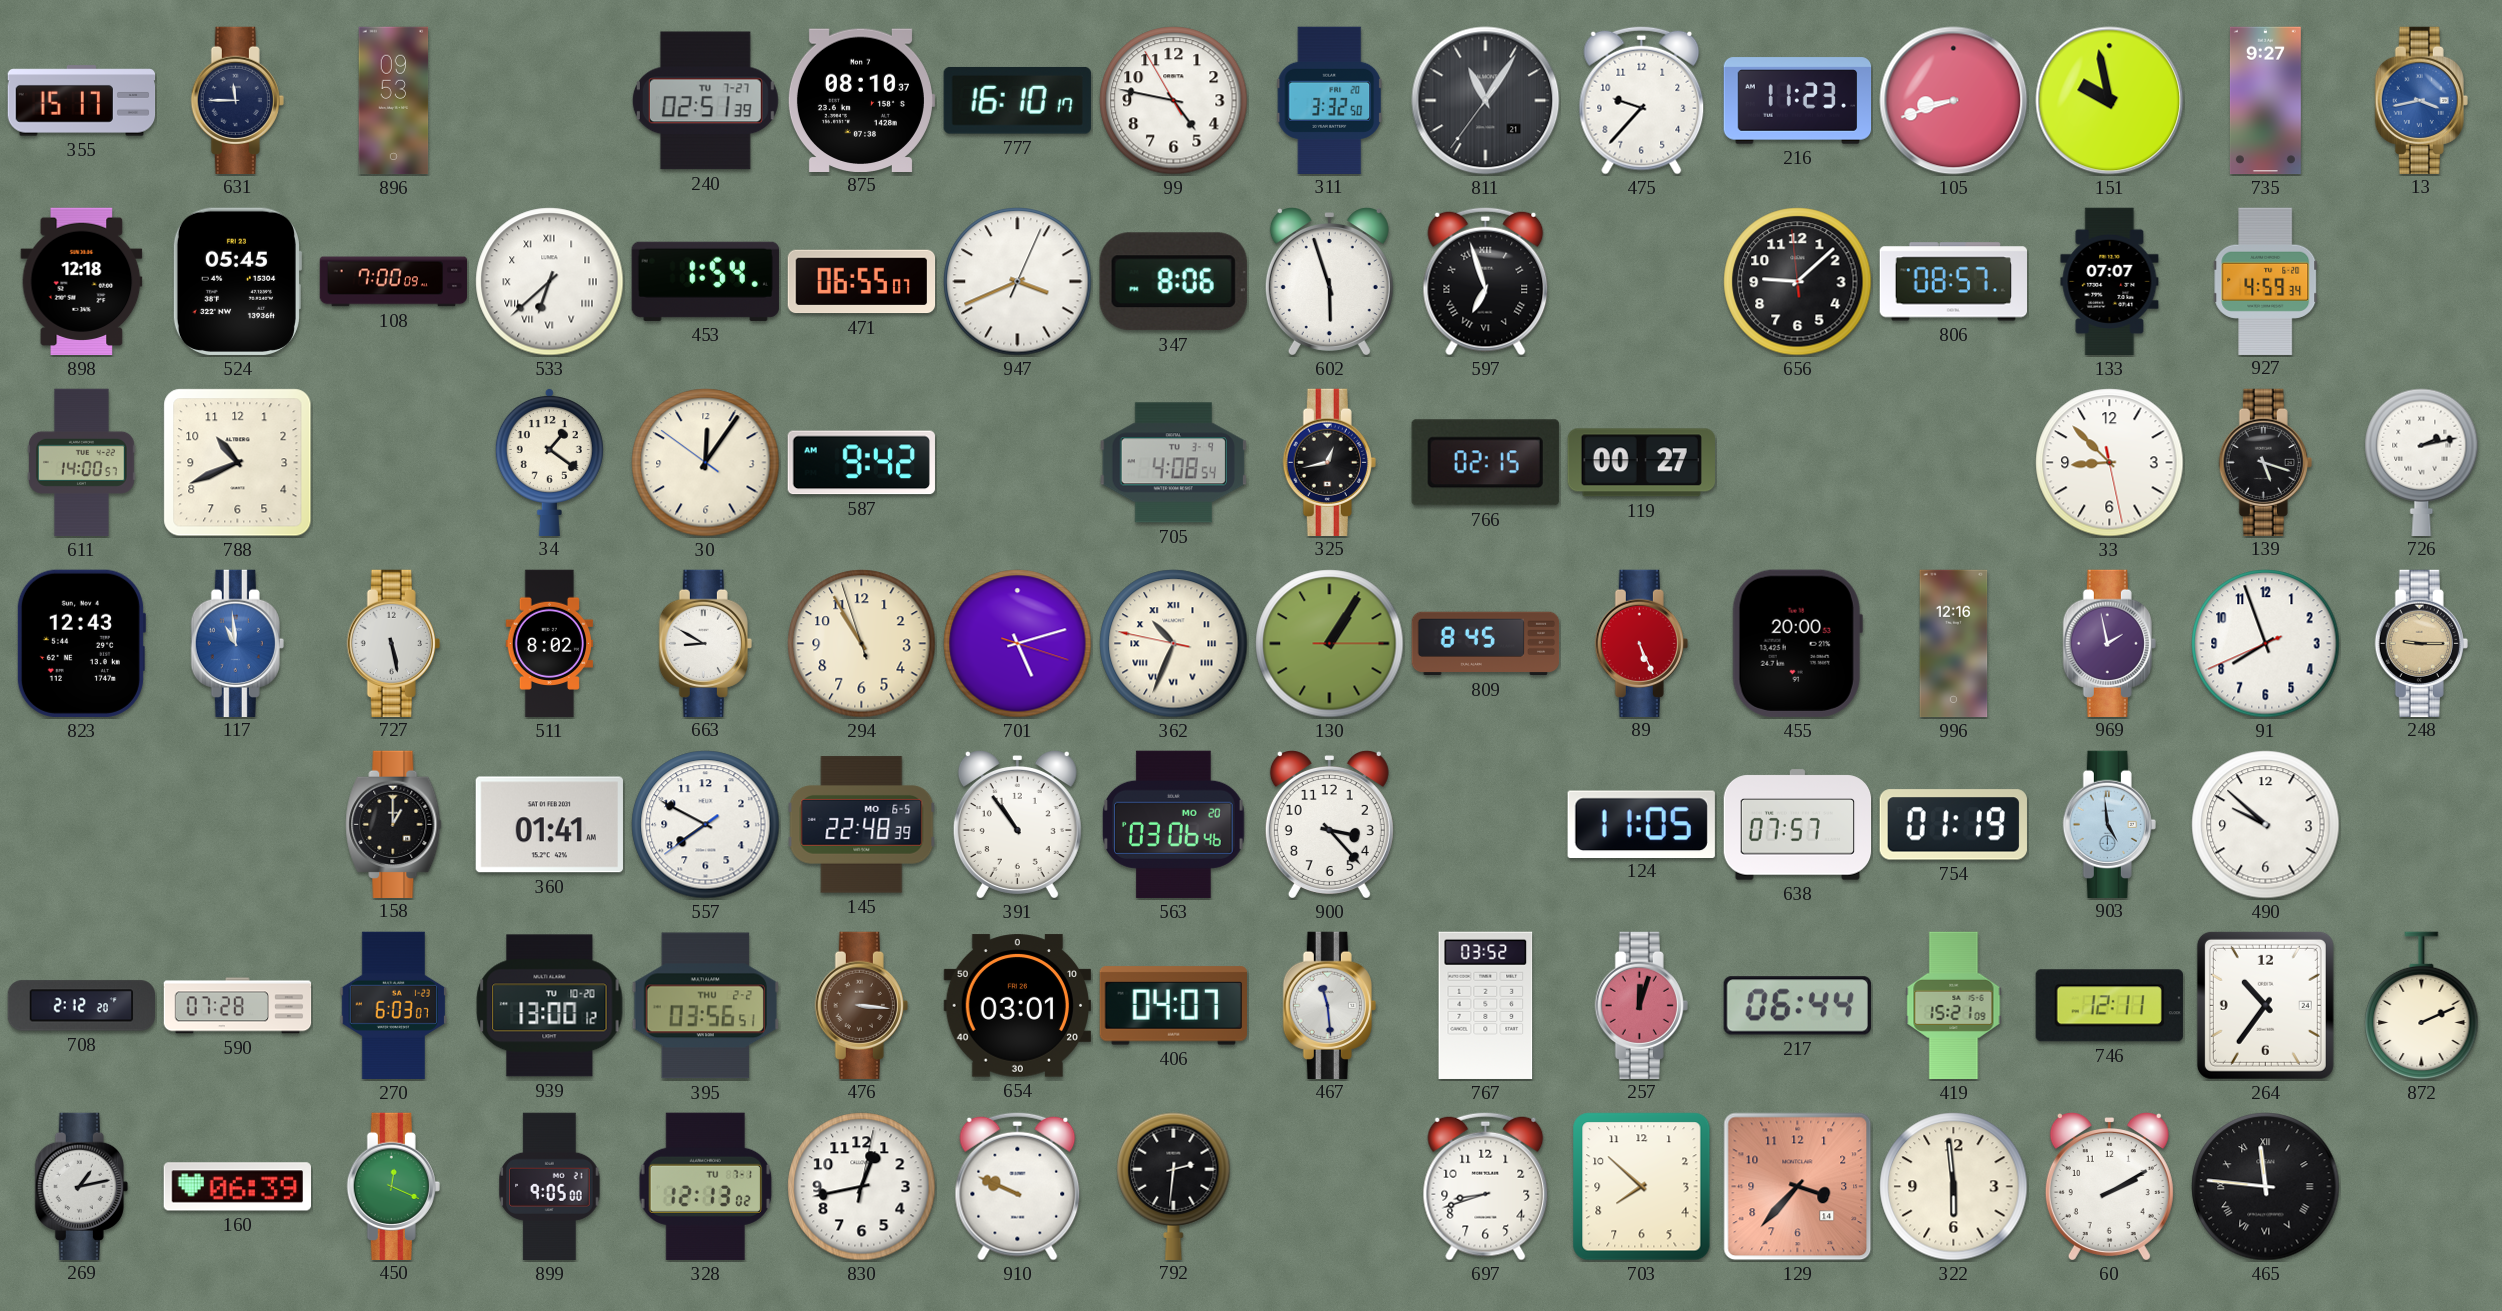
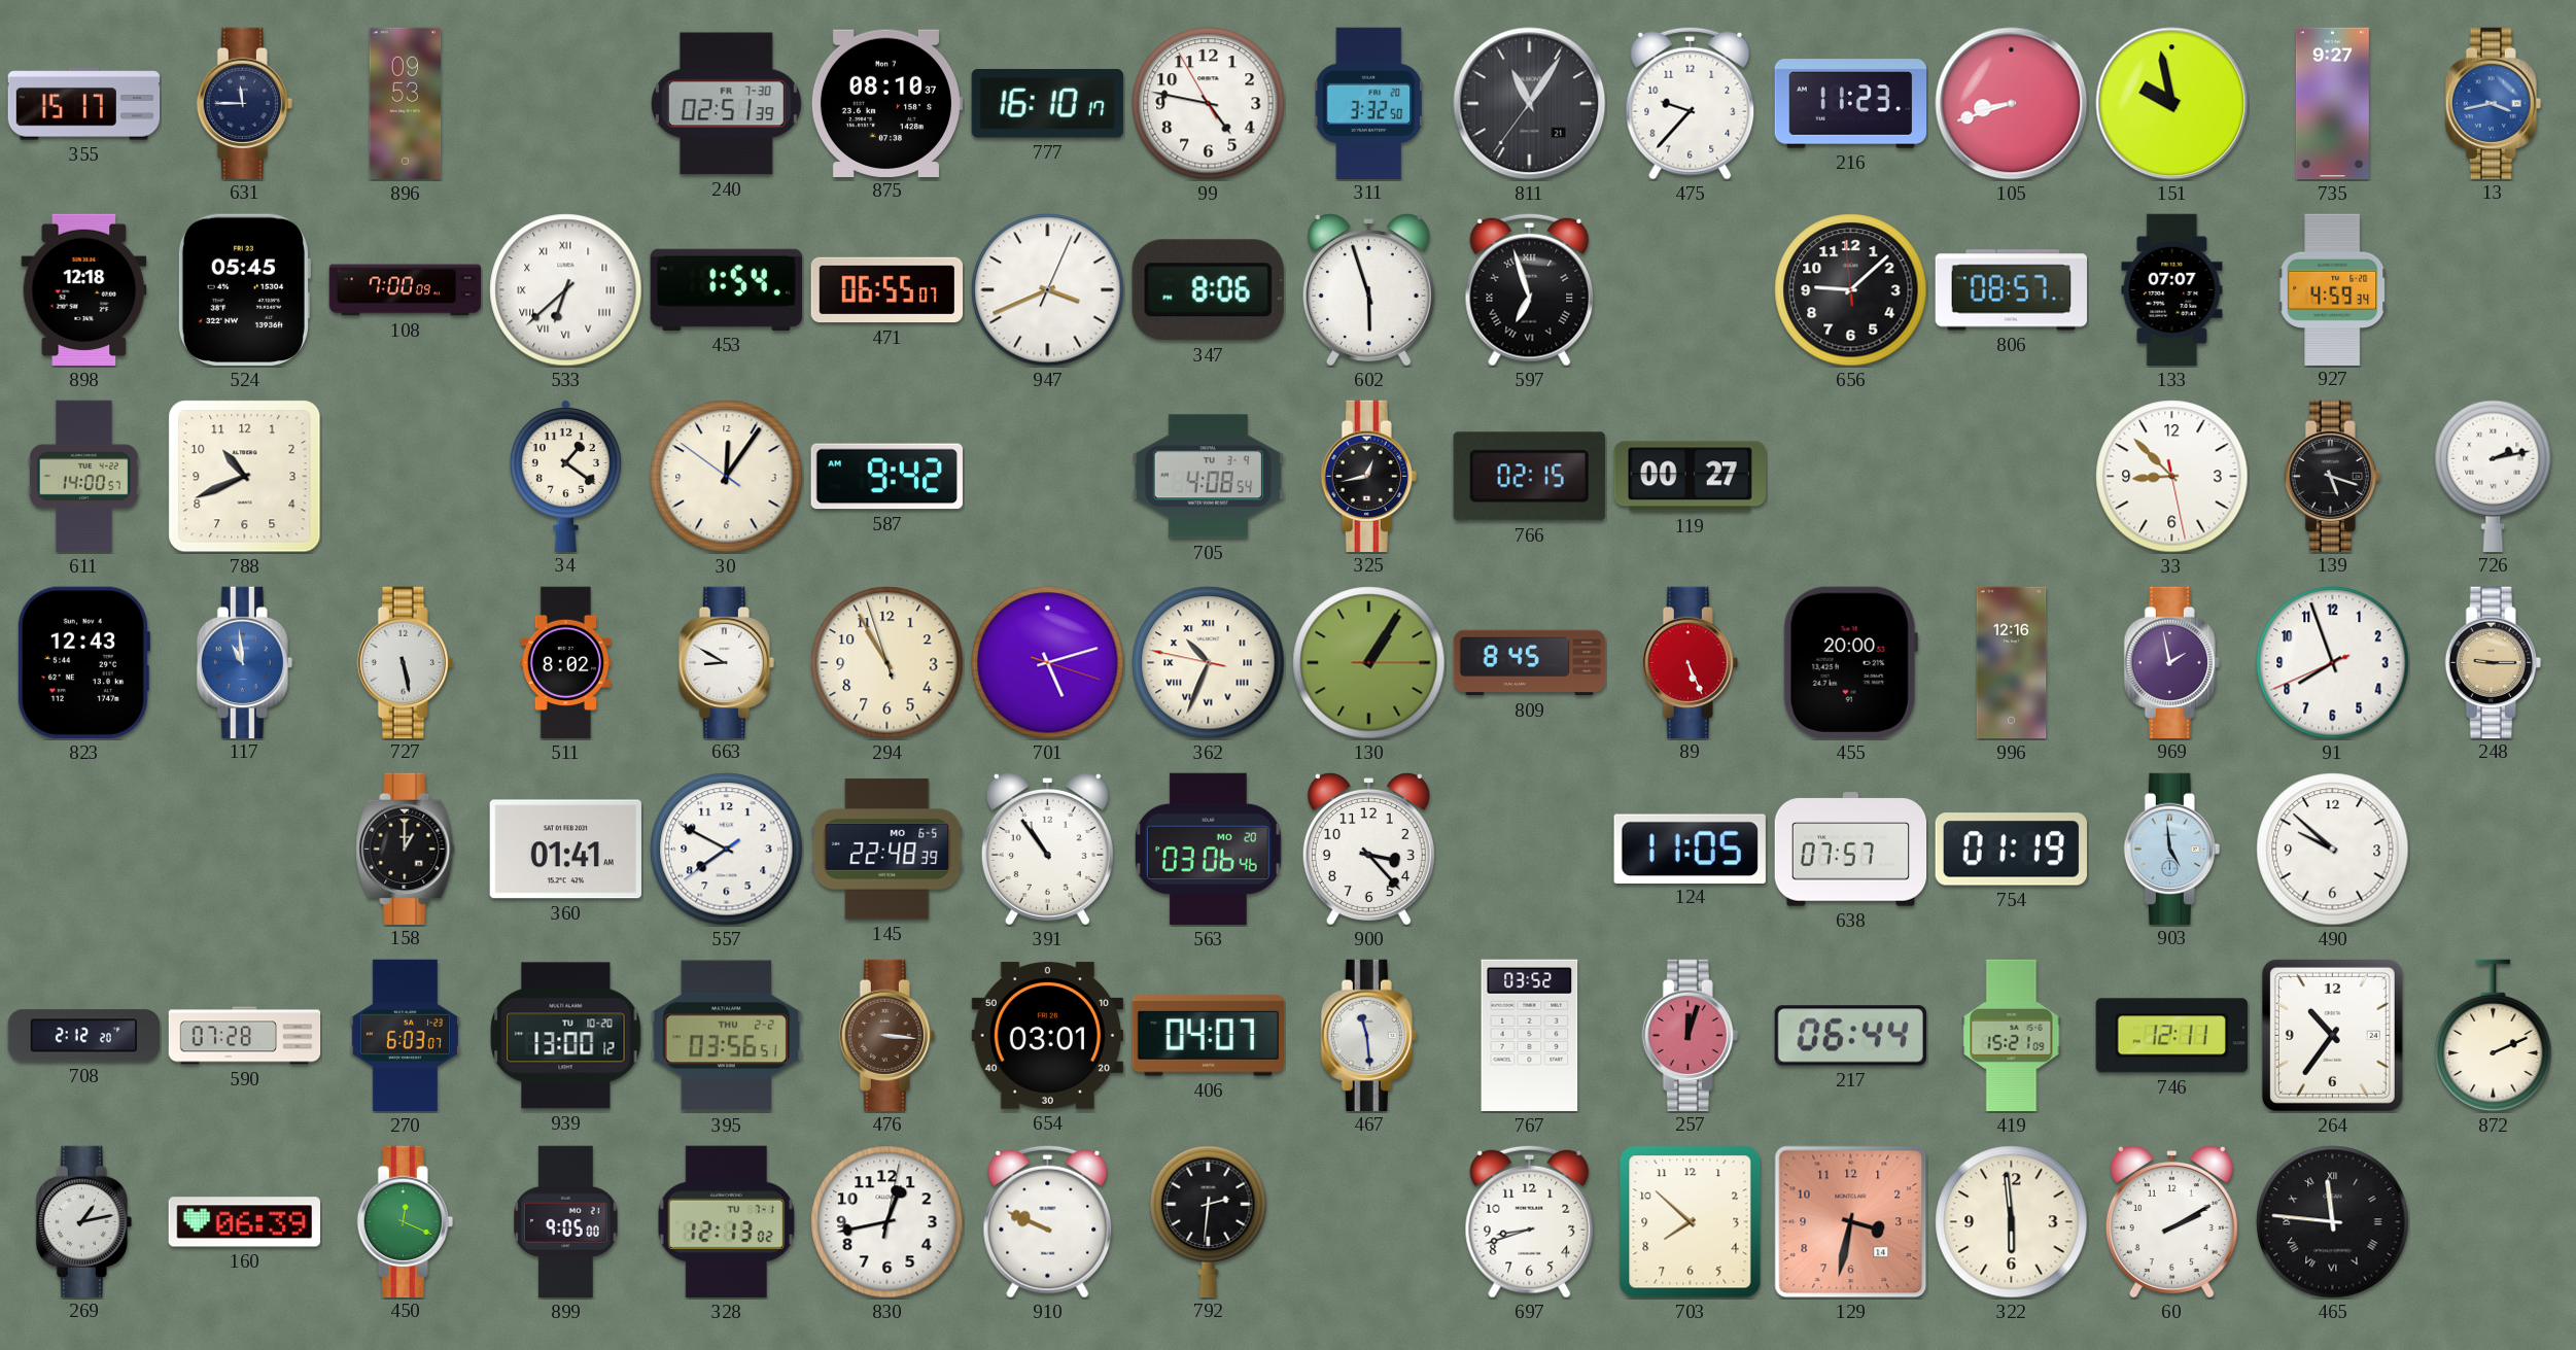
240 date: TU 7-27 -> FR 7-30 (726, 104)
129: 3:37 -> 3:32 (1851, 1222)
